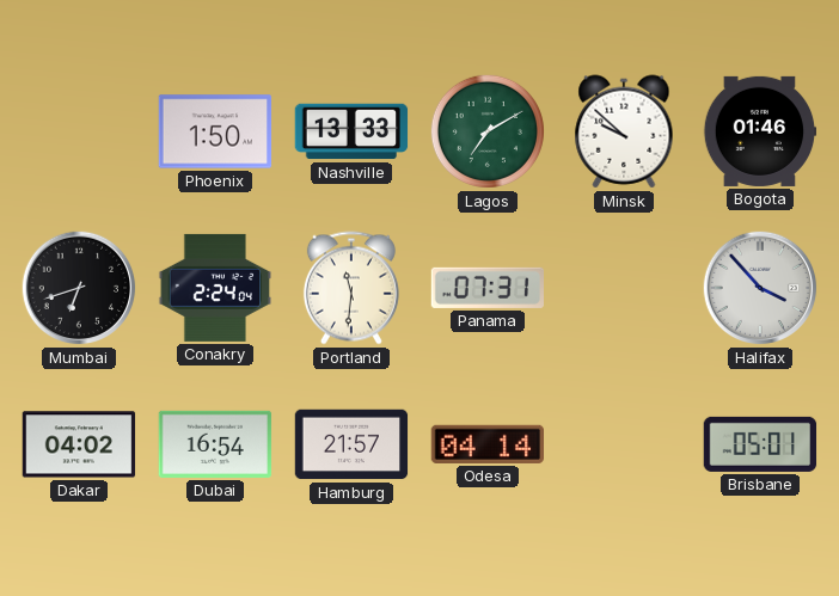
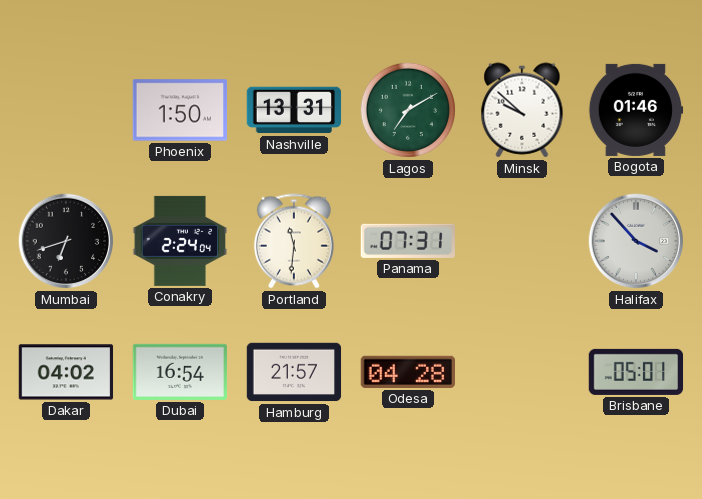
Nashville: 13:33 -> 13:31 (294, 110)
Odesa: 04:14 -> 04:28 (407, 372)
